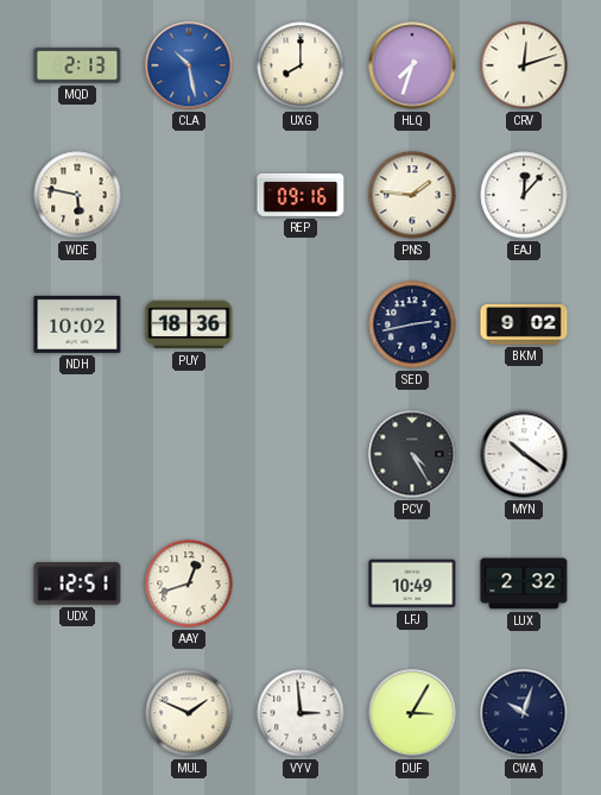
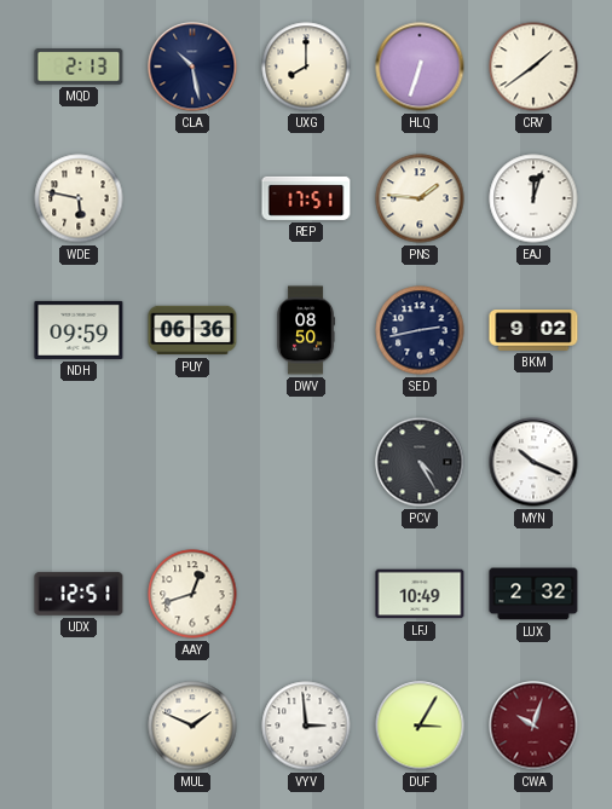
CLA dial: blue -> navy (192, 67)
HLQ: 7:33 -> 6:33 (420, 67)
CRV: 12:12 -> 1:39 (533, 67)
REP: 09:16 -> 17:51 (306, 198)
EAJ: 12:07 -> 12:03 (533, 198)
NDH: 10:02 -> 09:59 (79, 330)
PUY: 18:36 -> 06:36 (192, 330)
DWV: none -> 08:50 (306, 330)
MYN: 10:21 -> 10:19 (533, 462)
CWA dial: navy -> burgundy (533, 726)
